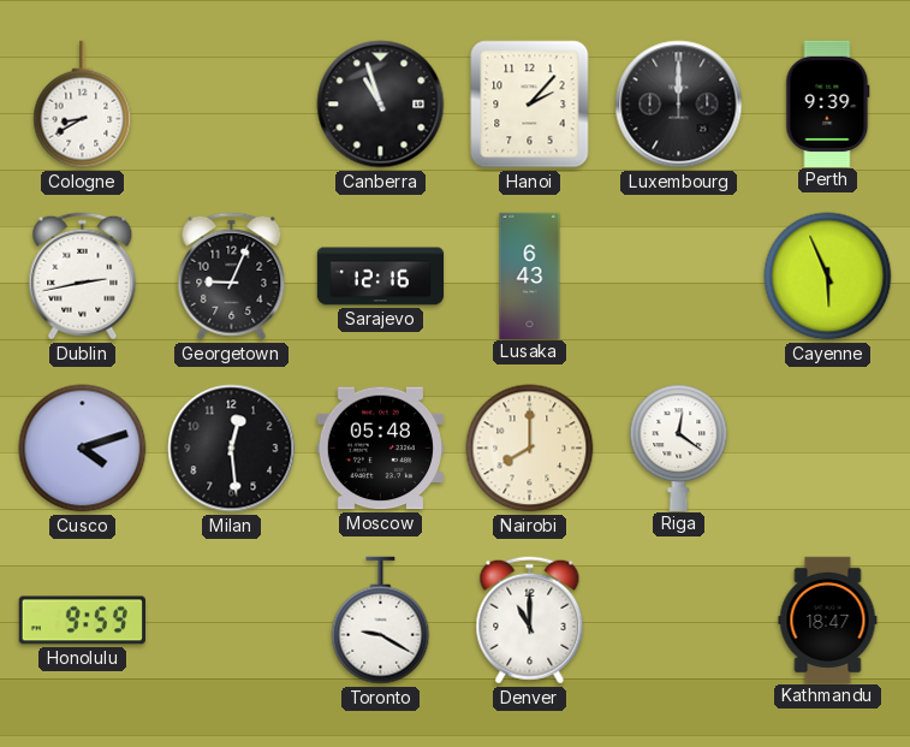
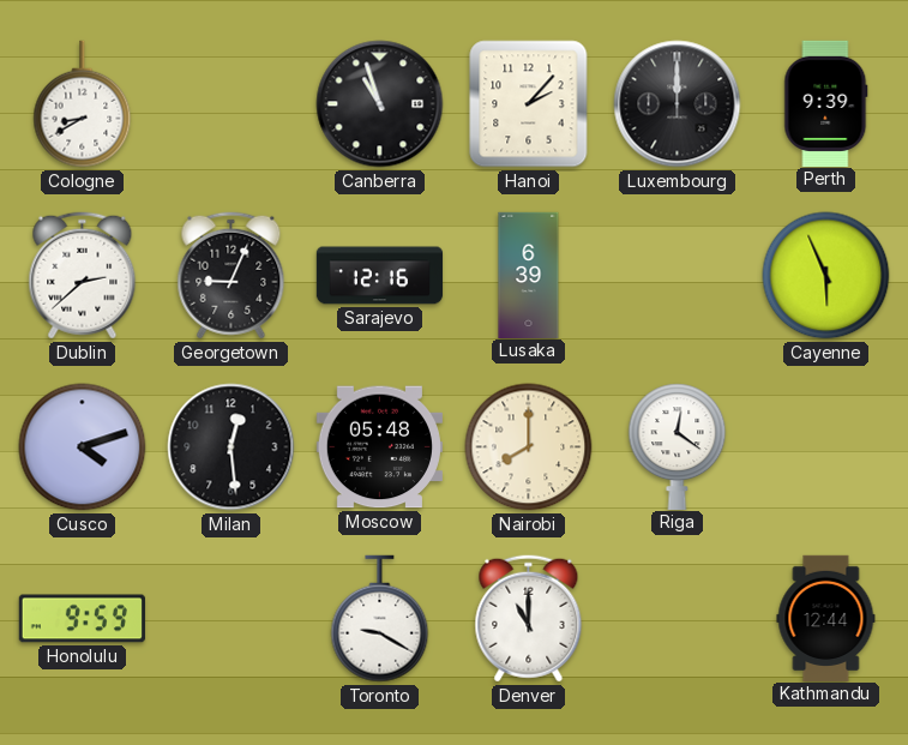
Dublin: 2:43 -> 2:38 (83, 276)
Lusaka: 6:43 -> 6:39 (529, 275)
Kathmandu: 18:47 -> 12:44 (826, 618)
